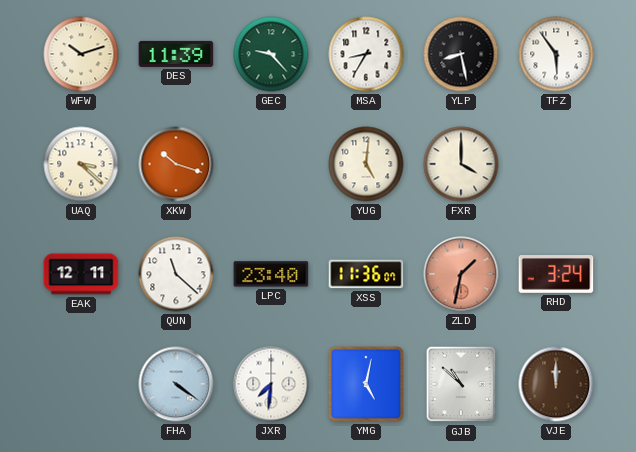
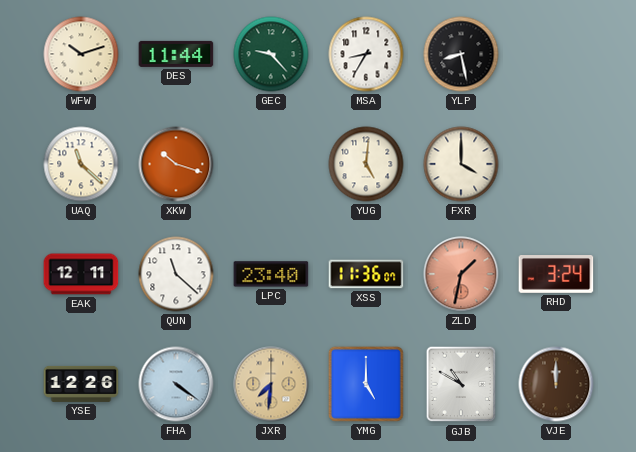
DES: 11:39 -> 11:44 (176, 54)
TFZ: 5:54 -> none (556, 54)
UAQ: 3:22 -> 11:22 (81, 164)
YSE: none -> 12:26 (81, 384)
JXR dial: white -> champagne (271, 384)
YMG: 5:02 -> 5:00 (366, 384)
GJB: 10:52 -> 10:50 (461, 384)
